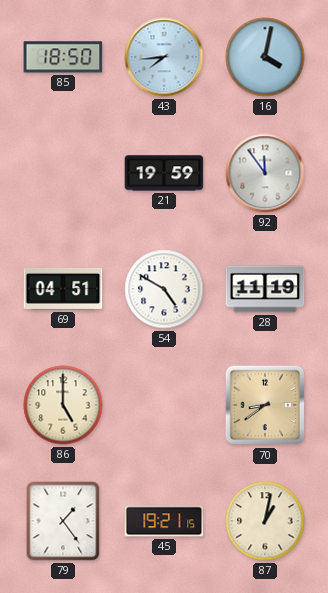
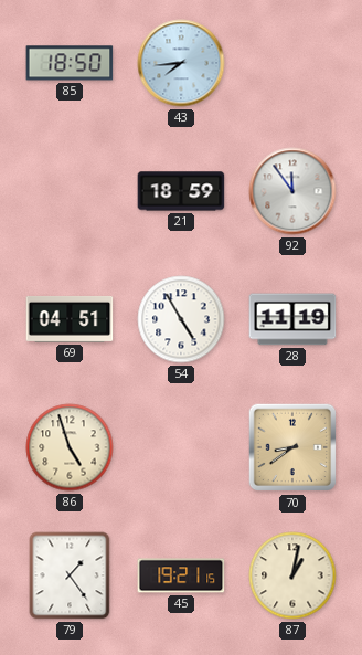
16: 4:02 -> none (265, 57)
21: 19:59 -> 18:59 (181, 191)
54: 4:50 -> 4:55 (181, 319)
86: 5:00 -> 4:57 (70, 447)
